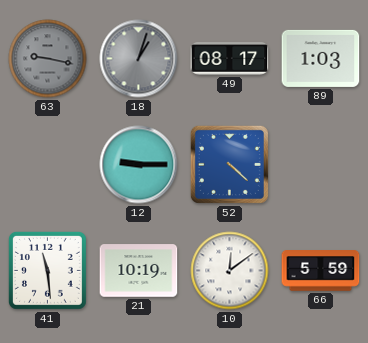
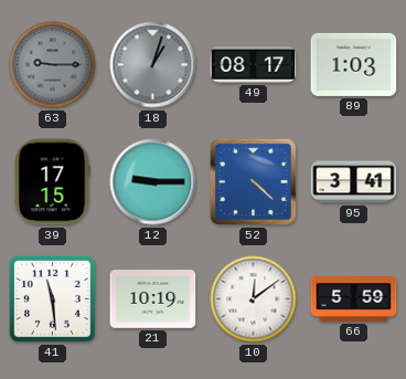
63: 9:17 -> 9:15 (53, 65)
39: none -> 17:15 (52, 182)
95: none -> 3:41 (354, 182)
